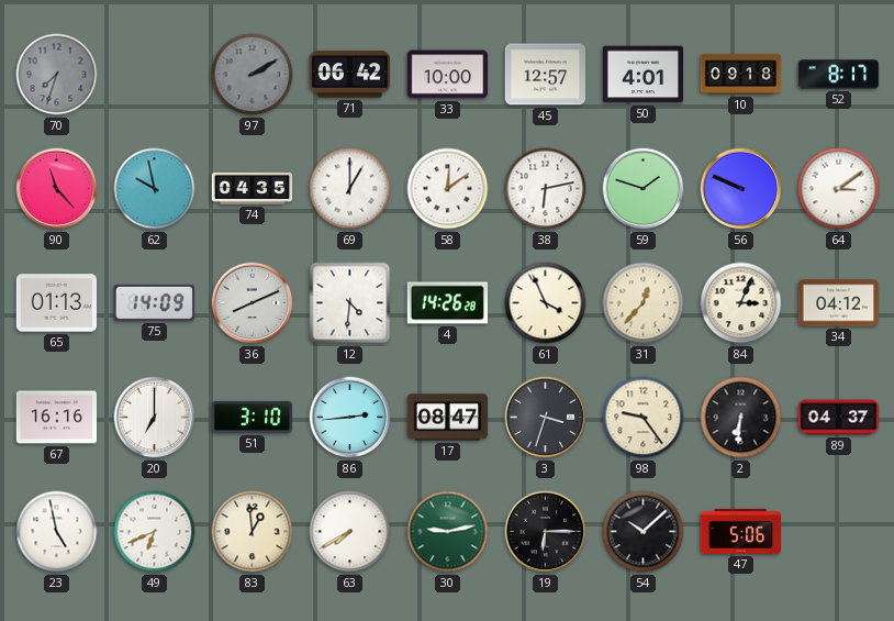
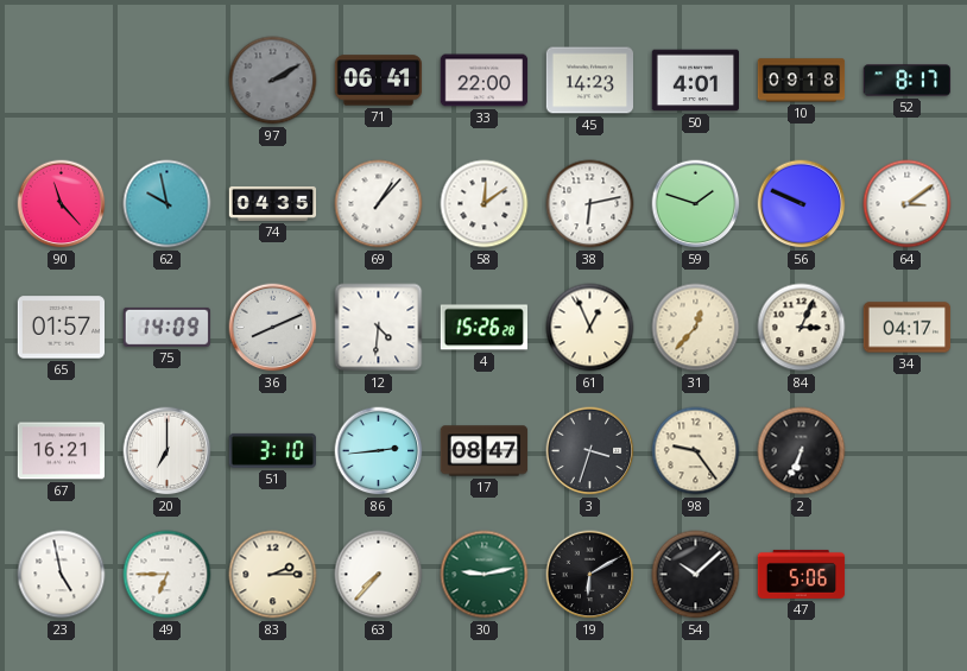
70: 7:33 -> none (57, 75)
71: 06:42 -> 06:41 (379, 81)
33: 10:00 -> 22:00 (485, 81)
45: 12:57 -> 14:23 (590, 81)
69: 1:00 -> 1:07 (379, 204)
65: 01:13 -> 01:57 (62, 328)
4: 14:26 -> 15:26 (483, 328)
61: 3:56 -> 12:56 (590, 328)
34: 04:12 -> 04:17 (908, 328)
67: 16:16 -> 16:21 (62, 451)
2: 6:31 -> 6:34 (802, 451)
89: 04:37 -> none (839, 418)
49: 6:41 -> 6:45 (168, 575)
83: 12:59 -> 2:15 (273, 575)
63: 7:40 -> 7:37 (379, 575)
19: 6:15 -> 6:10 (590, 575)
